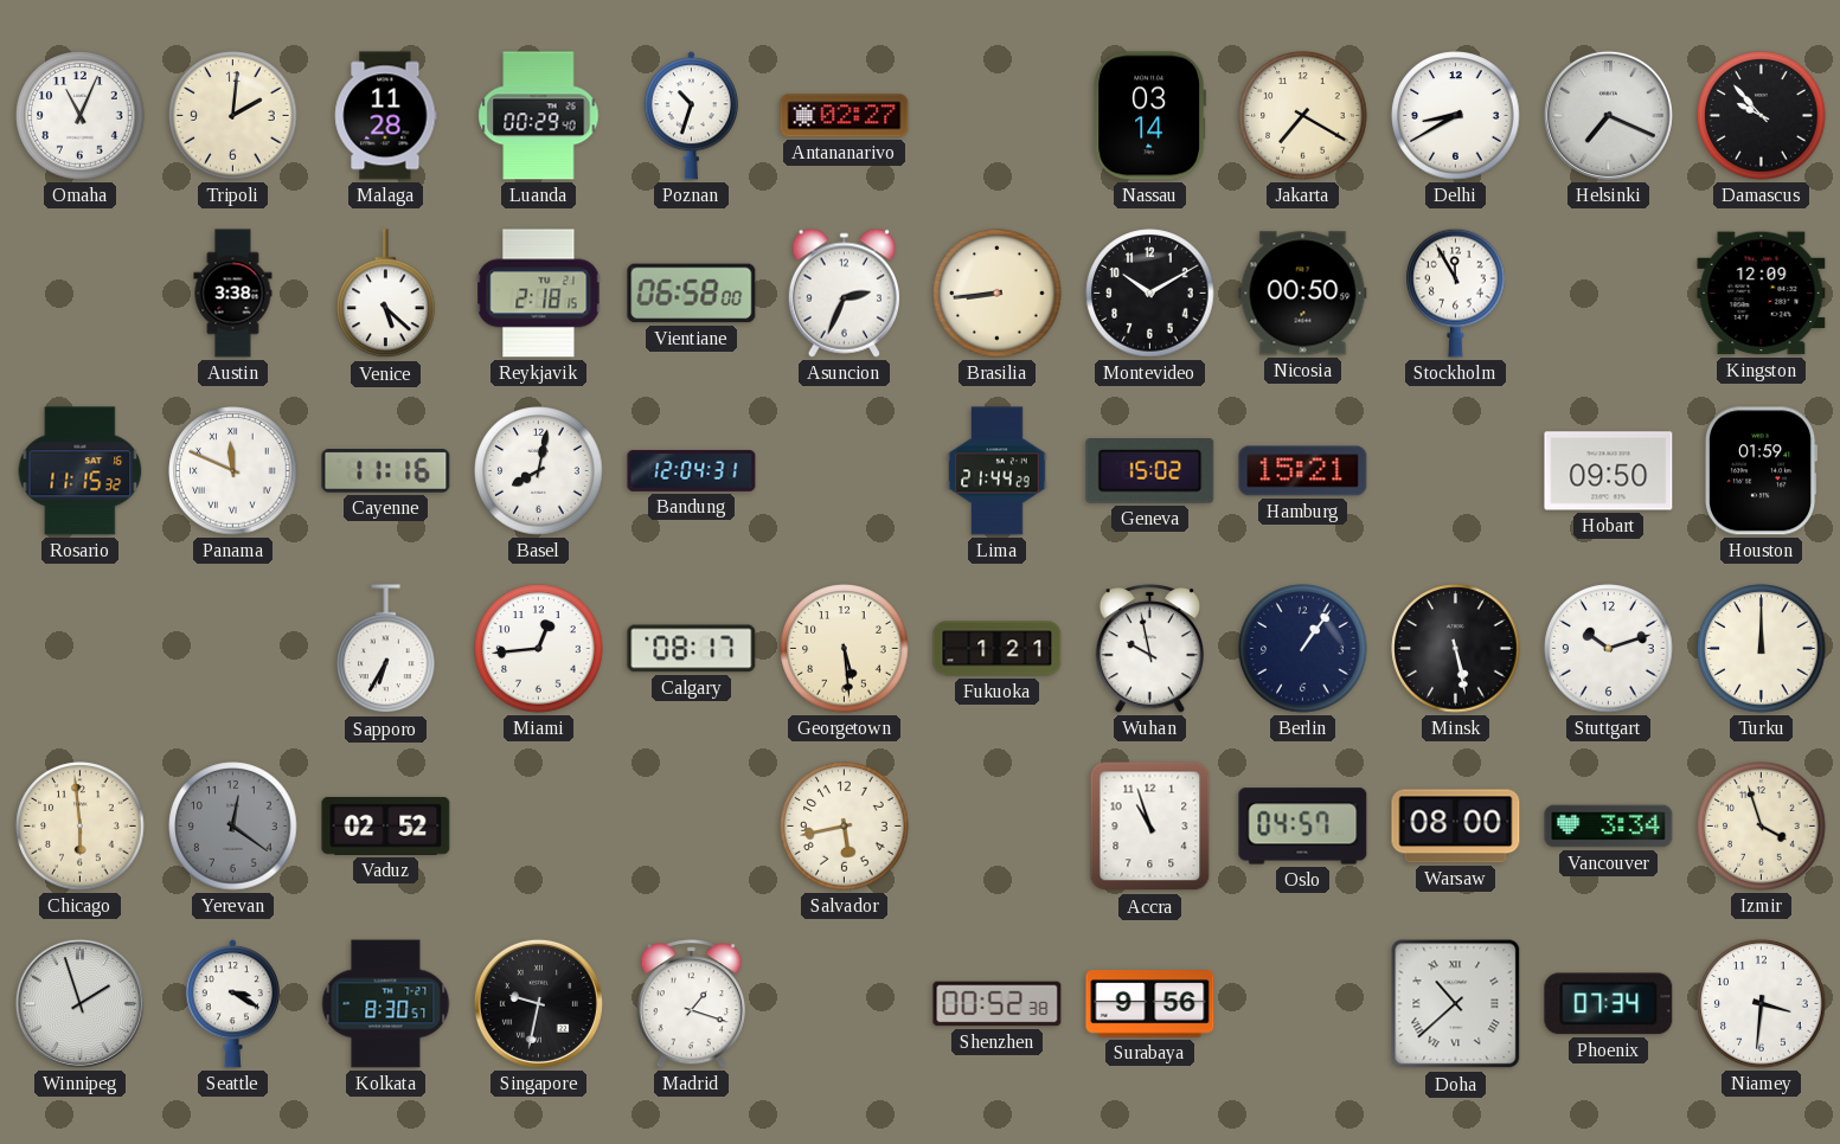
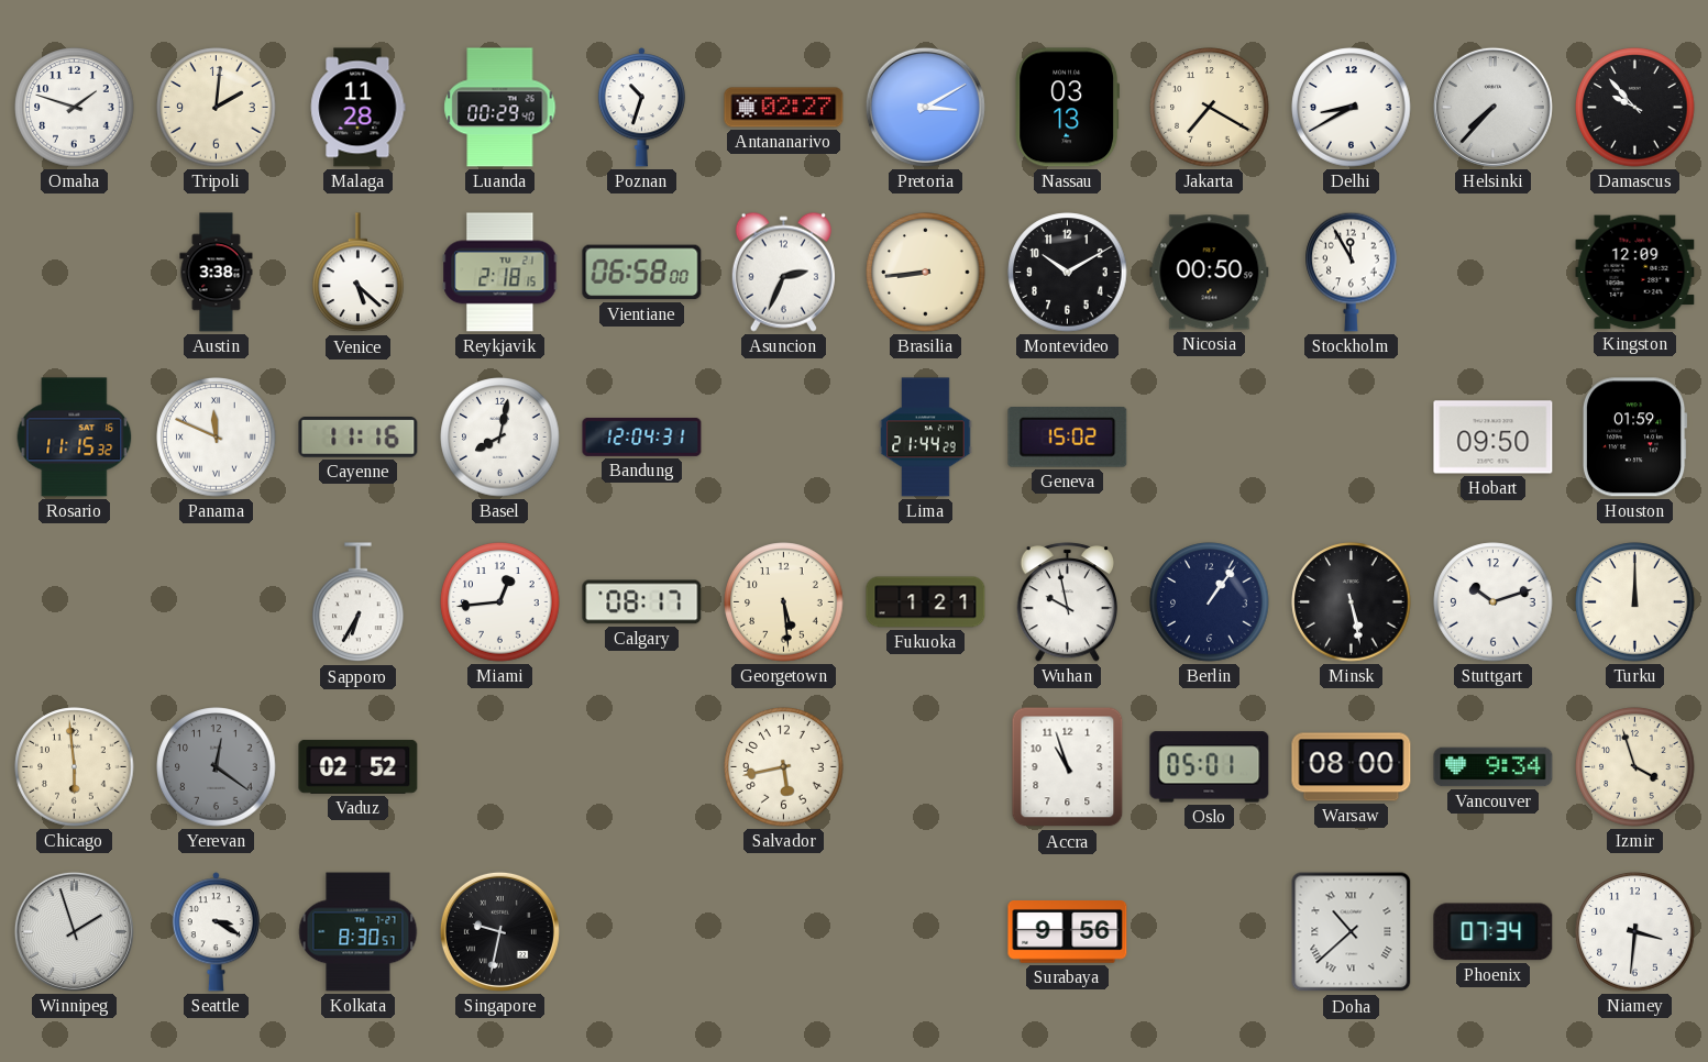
Omaha: 11:04 -> 1:48 (75, 108)
Pretoria: none -> 3:10 (925, 107)
Nassau: 03:14 -> 03:13 (1068, 108)
Helsinki: 7:19 -> 7:37 (1492, 107)
Hamburg: 15:21 -> none (1303, 471)
Oslo: 04:57 -> 05:01 (1210, 767)
Vancouver: 3:34 -> 9:34 (1494, 767)
Madrid: 1:18 -> none (691, 1004)
Shenzhen: 00:52 -> none (998, 1004)
